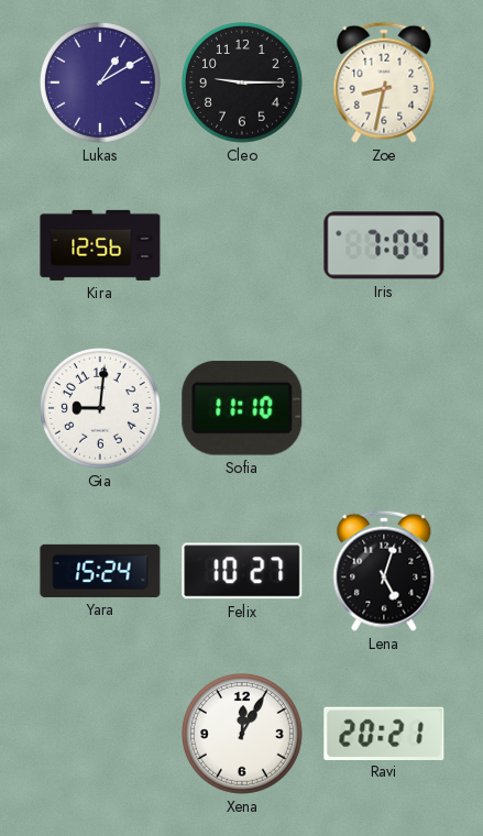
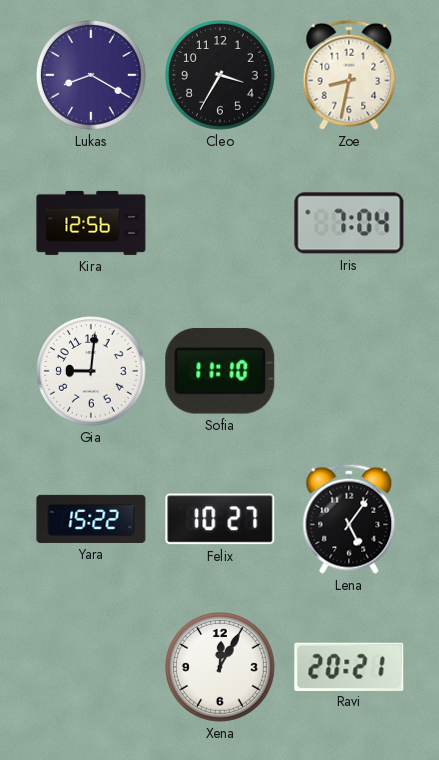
Lukas: 1:10 -> 8:20 (92, 76)
Cleo: 9:15 -> 3:35 (221, 76)
Yara: 15:24 -> 15:22 (91, 519)
Lena: 5:03 -> 5:06 (349, 519)
